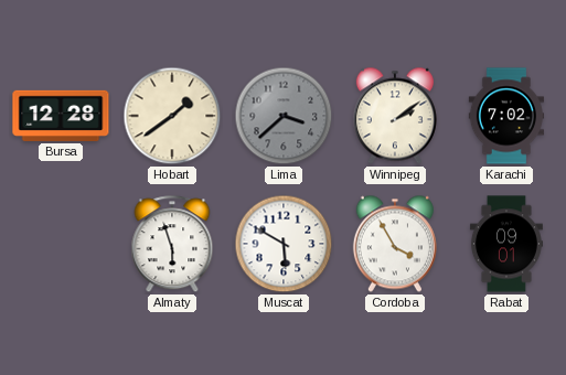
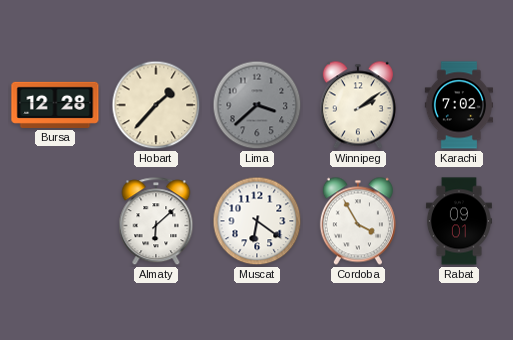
Hobart: 1:39 -> 1:37 (156, 105)
Almaty: 5:57 -> 6:08 (156, 222)
Muscat: 5:50 -> 6:21 (257, 221)
